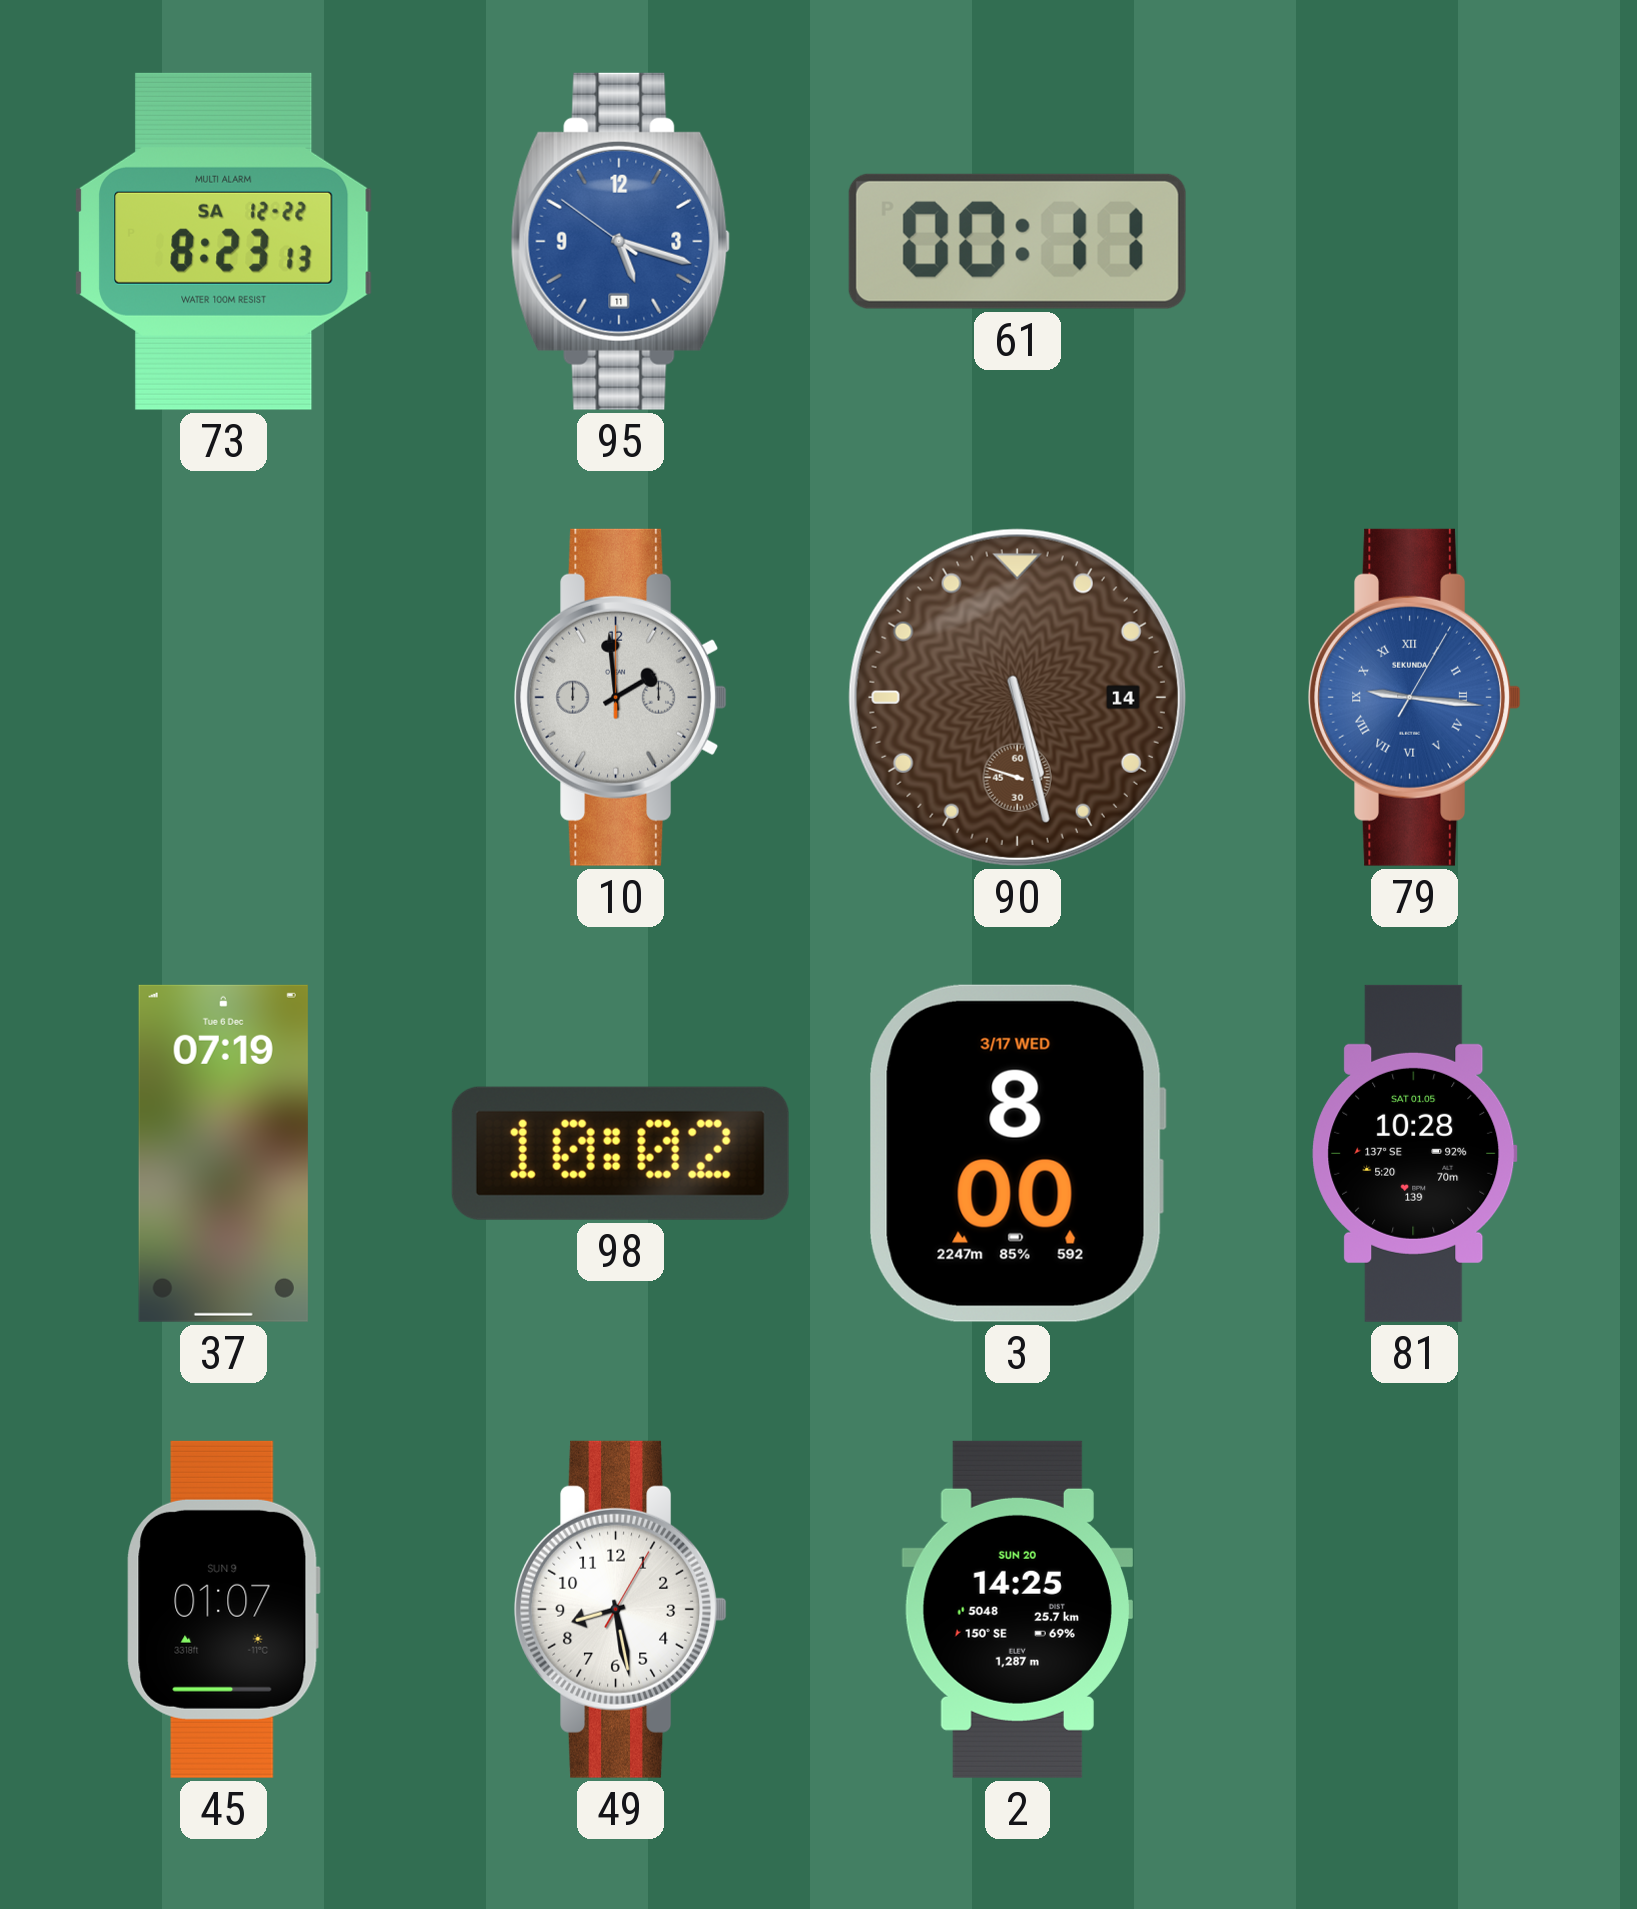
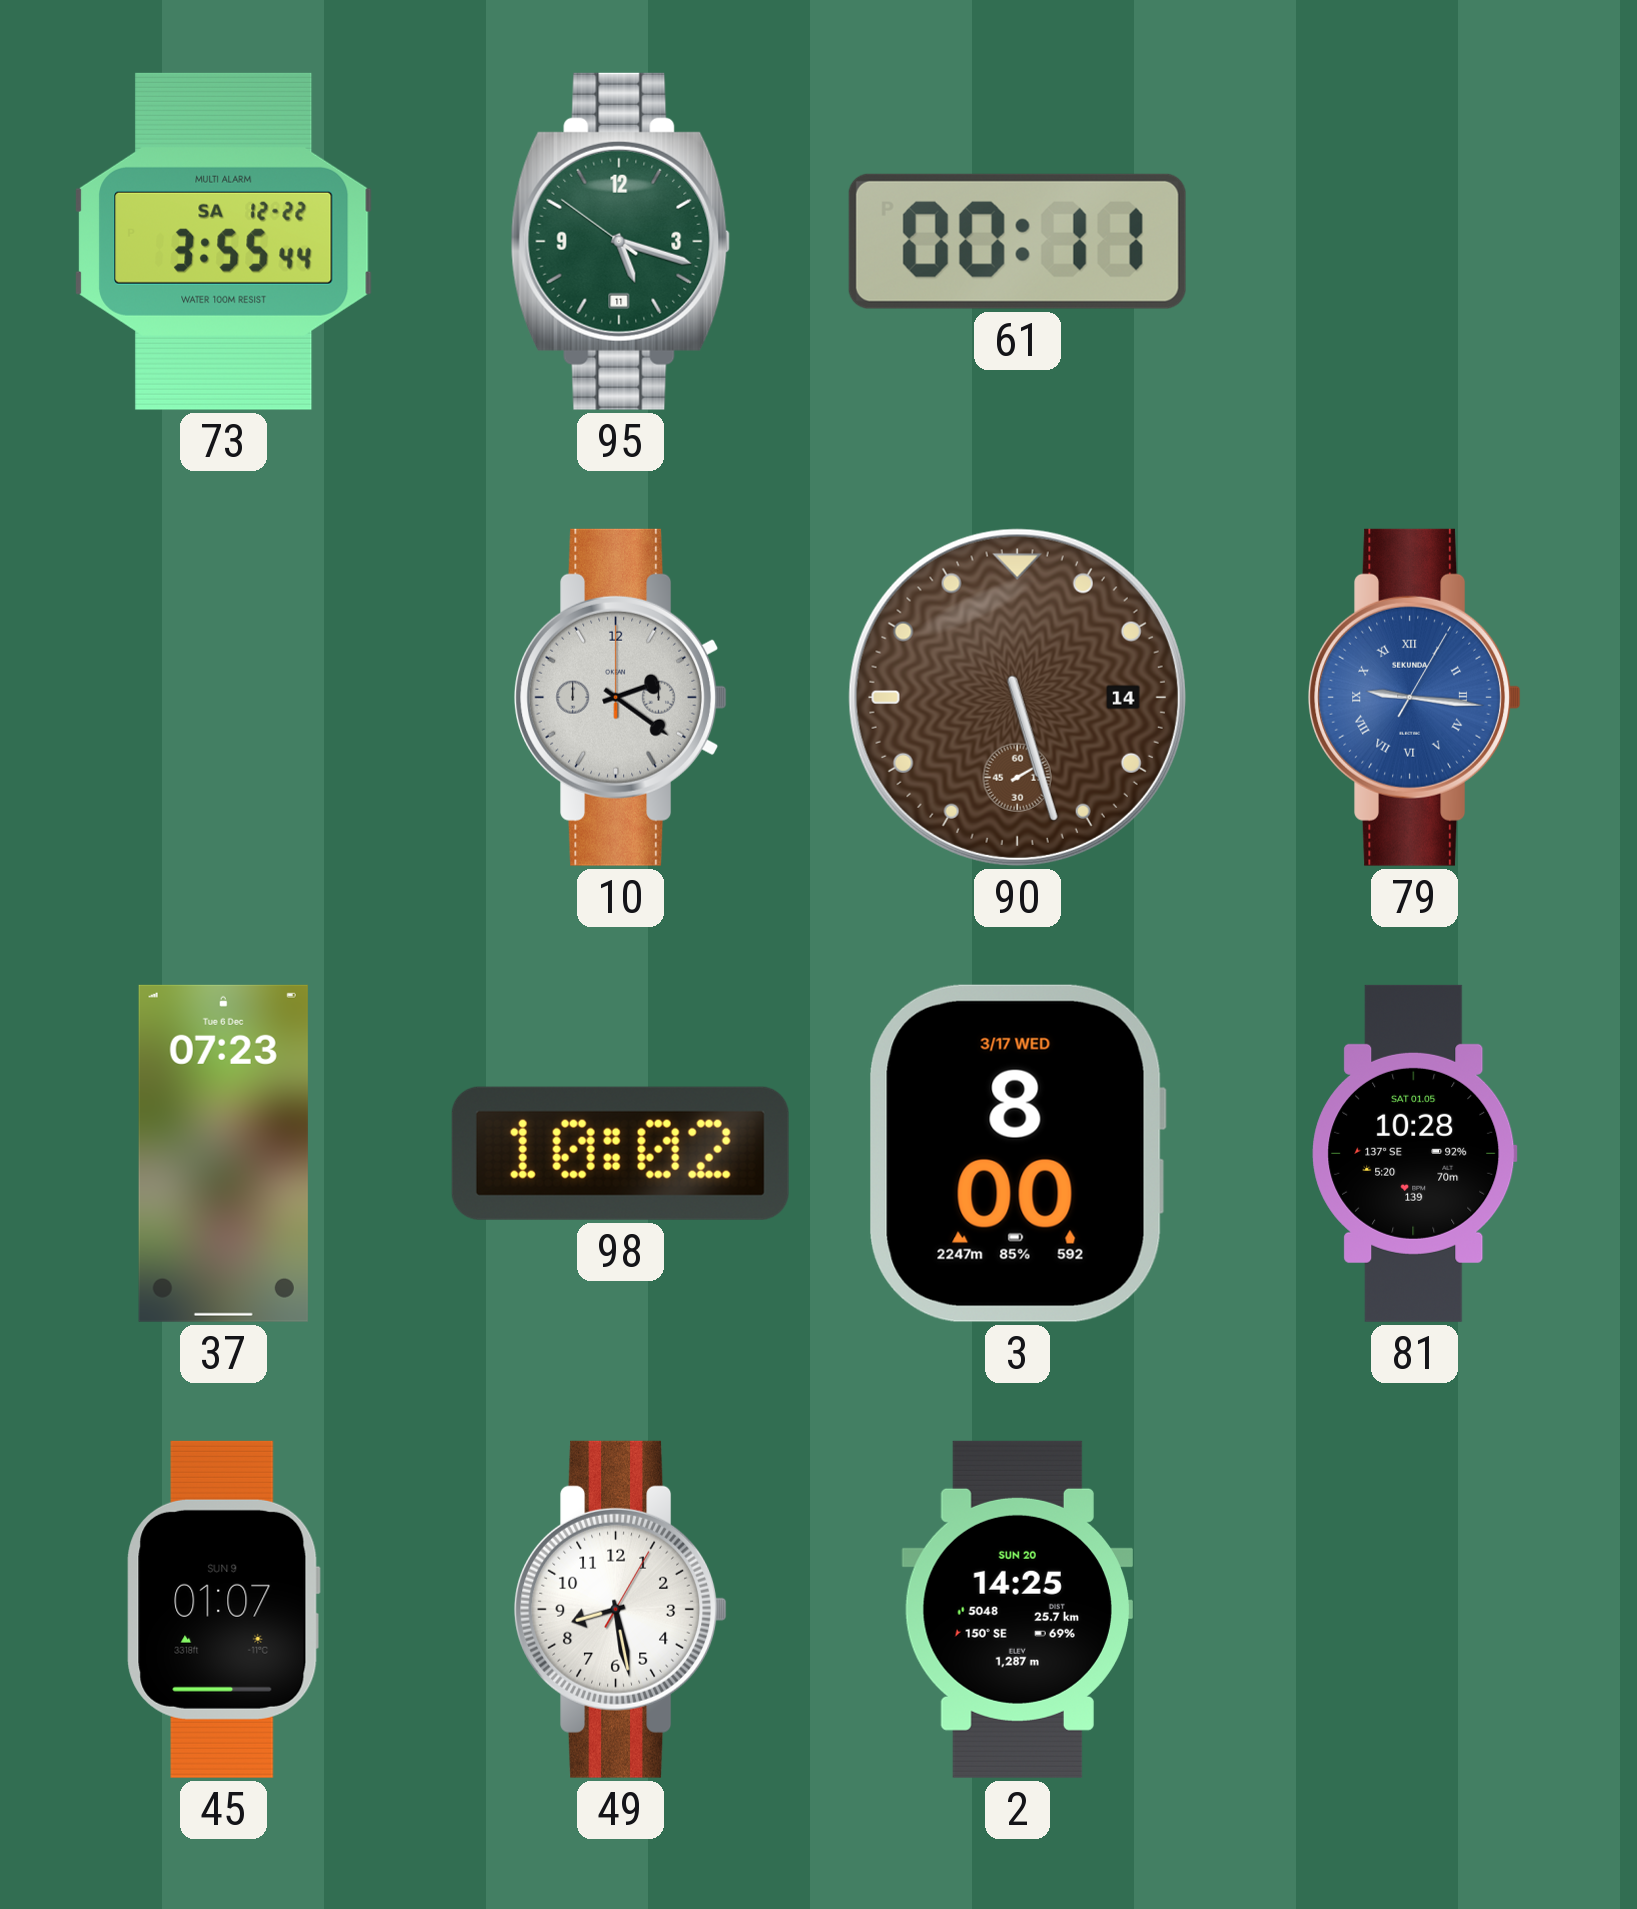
73: 8:23 -> 3:55 (224, 241)
95 dial: blue -> green (621, 241)
10: 1:59 -> 2:21 (621, 697)
90: 5:27:48 -> 5:27:10 (1017, 697)
37: 07:19 -> 07:23 (223, 1153)
